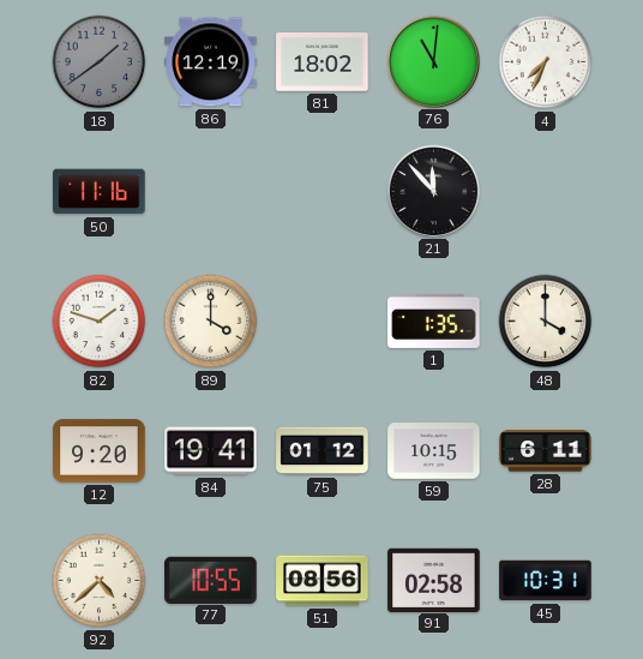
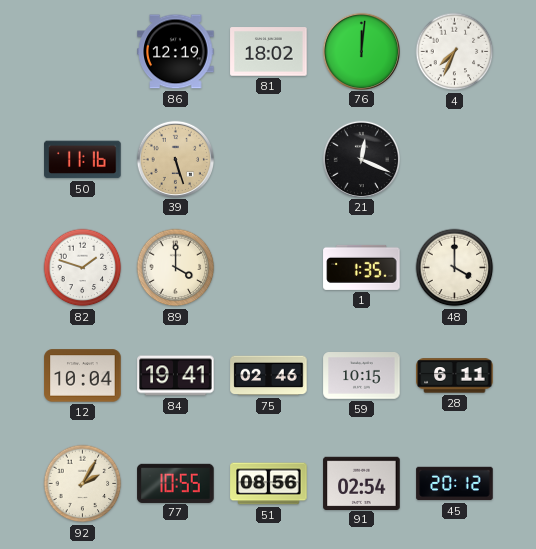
18: 1:39 -> none (100, 62)
76: 11:01 -> 12:01 (361, 51)
39: none -> 5:27 (175, 159)
21: 11:53 -> 12:19 (361, 159)
12: 9:20 -> 10:04 (83, 376)
75: 01:12 -> 02:46 (269, 376)
92: 4:38 -> 2:05 (83, 484)
91: 02:58 -> 02:54 (362, 483)
45: 10:31 -> 20:12 (455, 484)
